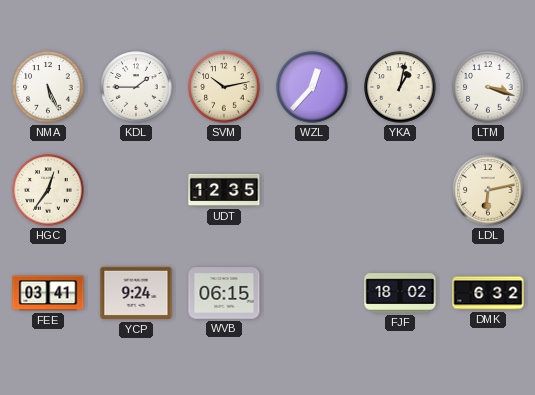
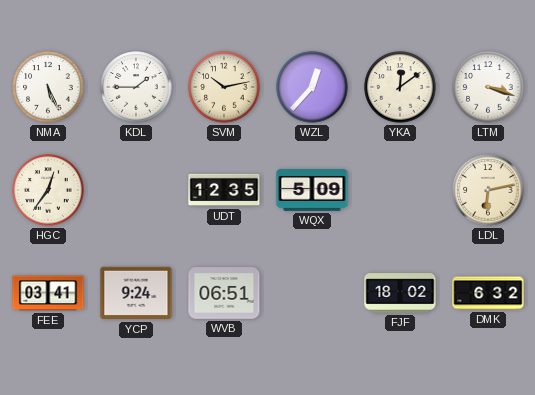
YKA: 1:02 -> 12:09 (400, 87)
WQX: none -> 5:09 (312, 191)
WVB: 06:15 -> 06:51 (224, 293)
